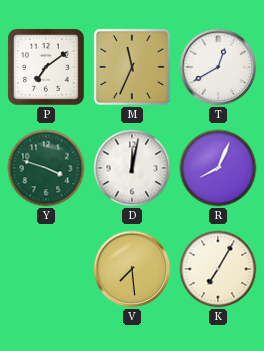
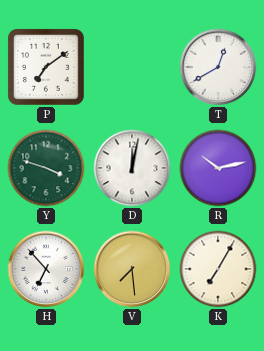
M: 11:34 -> none (132, 67)
R: 8:04 -> 10:13 (218, 168)
H: none -> 6:53 (46, 269)
